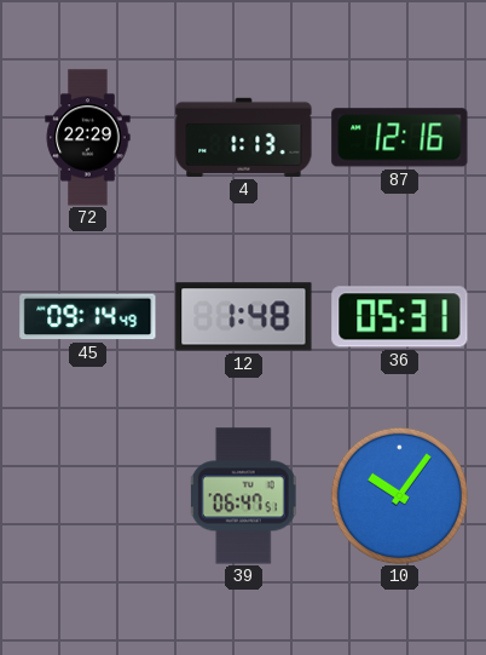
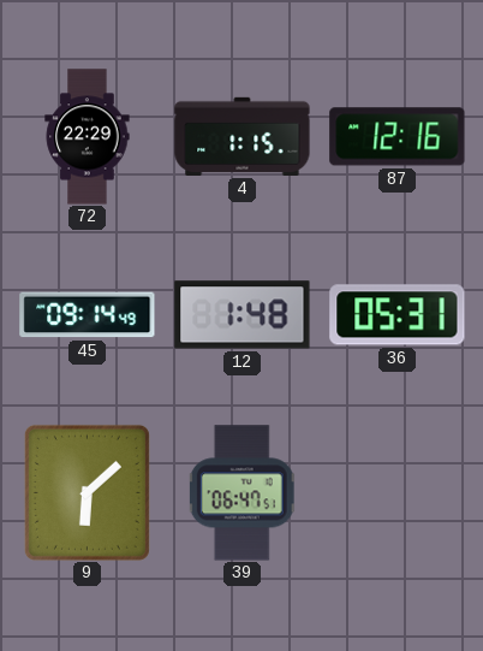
4: 1:13 -> 1:15 (243, 136)
9: none -> 6:08 (87, 492)
10: 10:06 -> none (399, 495)
